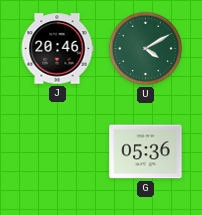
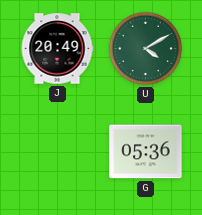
J: 20:46 -> 20:49 (57, 49)
